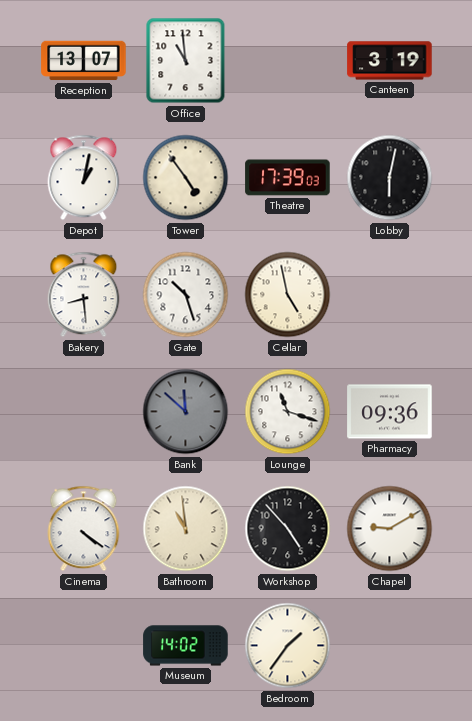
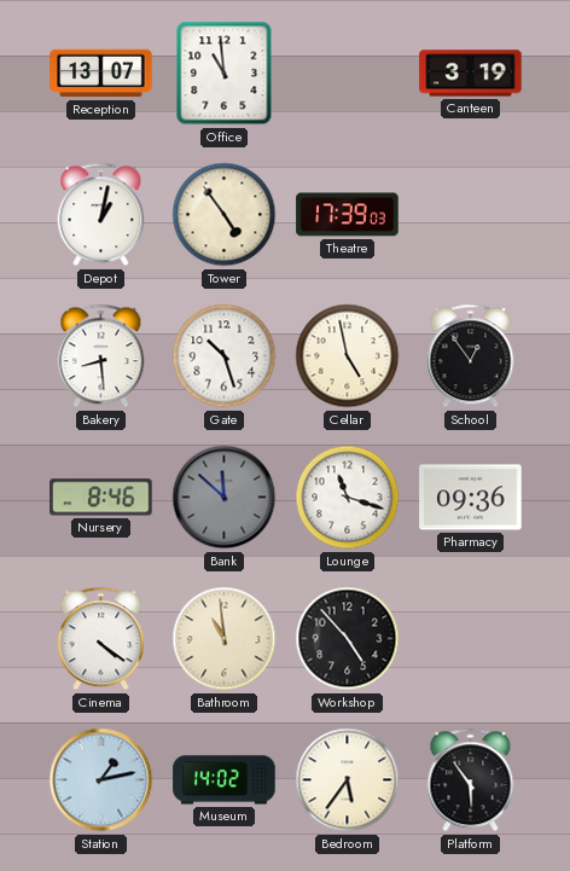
Lobby: 6:02 -> none (390, 178)
School: none -> 12:54 (471, 356)
Nursery: none -> 8:46 (101, 498)
Chapel: 9:10 -> none (390, 529)
Station: none -> 1:13 (101, 780)
Bedroom: 1:36 -> 5:36 (348, 780)
Platform: none -> 5:54 (471, 780)
